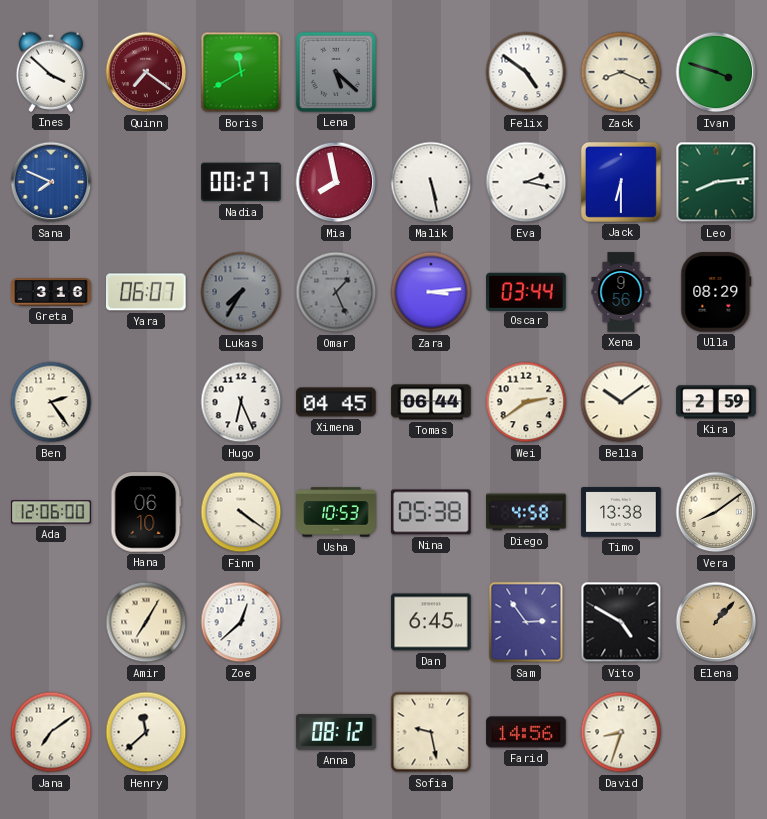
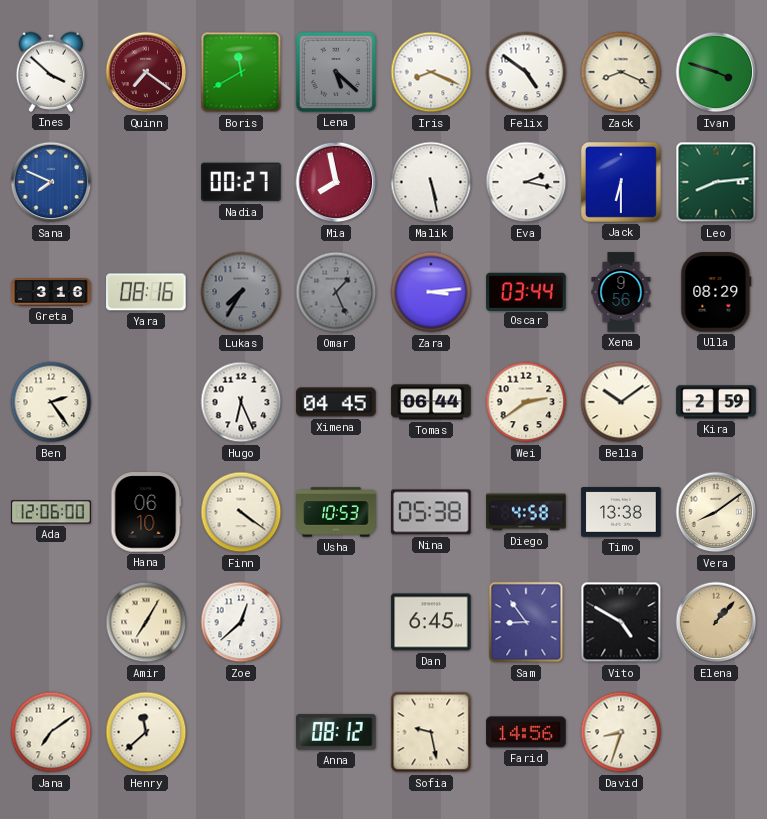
Iris: none -> 8:19 (431, 72)
Yara: 06:07 -> 08:16 (147, 292)
Sam: 2:54 -> 8:54 (526, 622)
